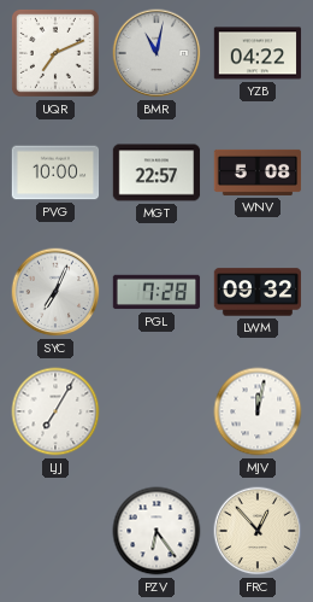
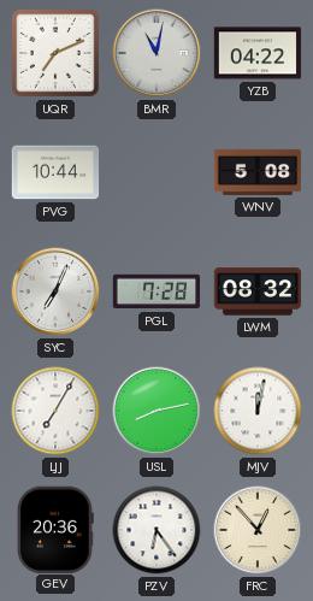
PVG: 10:00 -> 10:44 (55, 172)
MGT: 22:57 -> none (156, 173)
LWM: 09:32 -> 08:32 (258, 291)
USL: none -> 8:13 (156, 411)
GEV: none -> 20:36 (57, 529)
